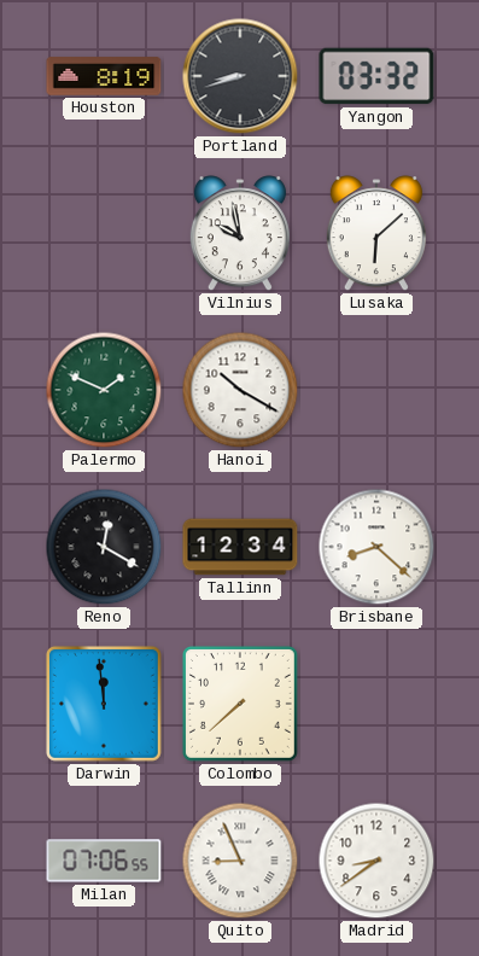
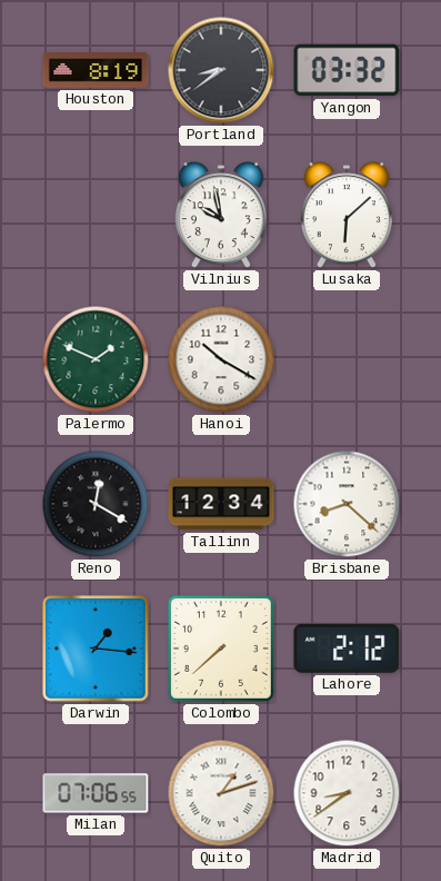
Portland: 8:42 -> 8:39 (221, 70)
Darwin: 11:59 -> 1:16 (96, 649)
Lahore: none -> 2:12 (347, 649)
Quito: 8:56 -> 1:12 (221, 793)
